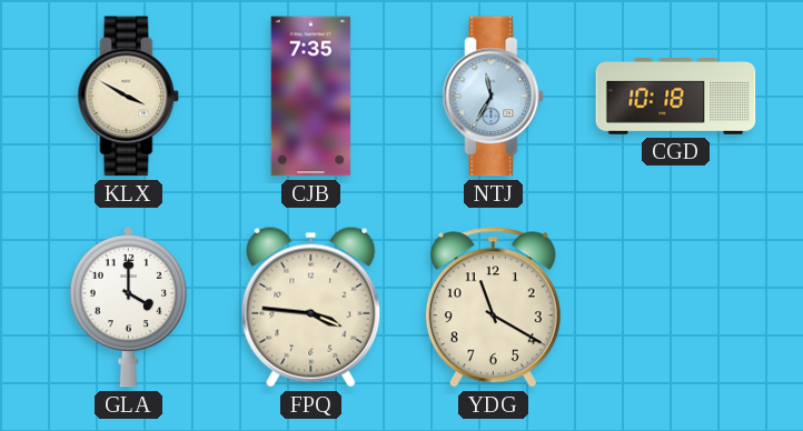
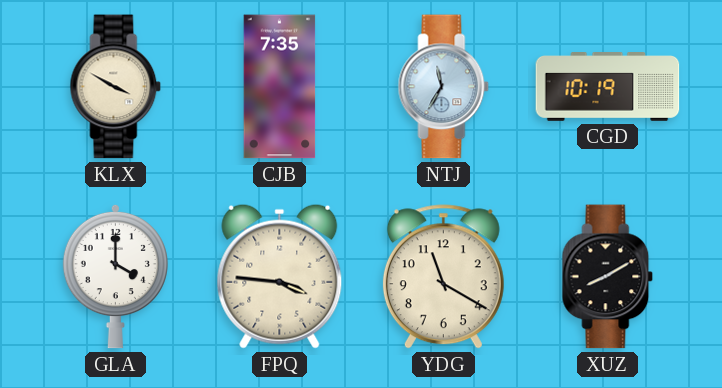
CGD: 10:18 -> 10:19 (608, 87)
XUZ: none -> 8:10 (608, 277)
